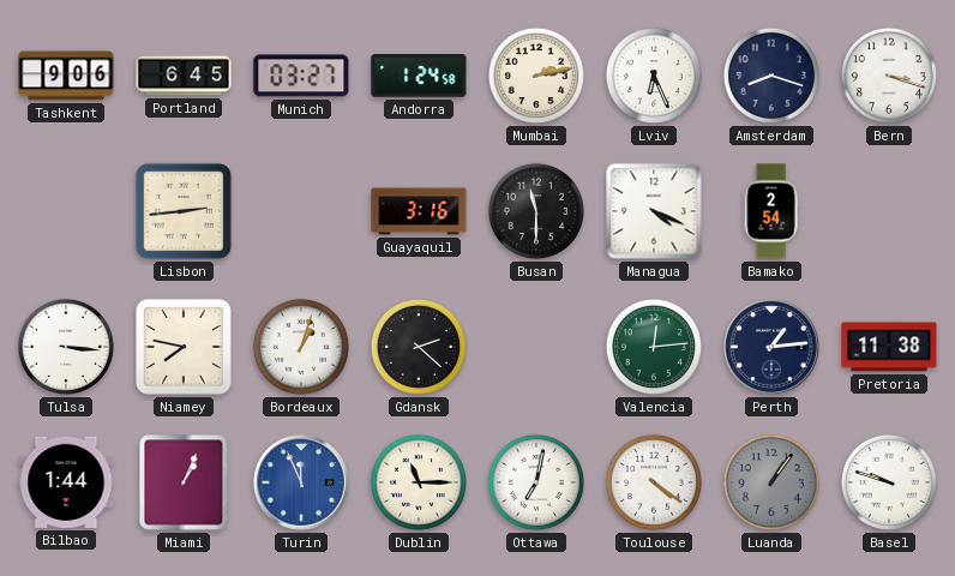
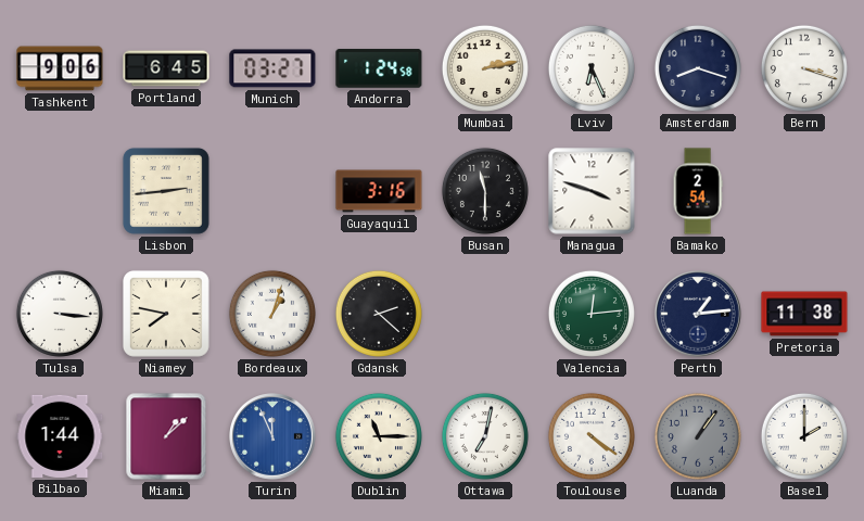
Managua: 4:19 -> 3:48 (592, 191)
Miami: 1:04 -> 1:08 (166, 436)
Basel: 9:48 -> 2:00 (804, 436)
